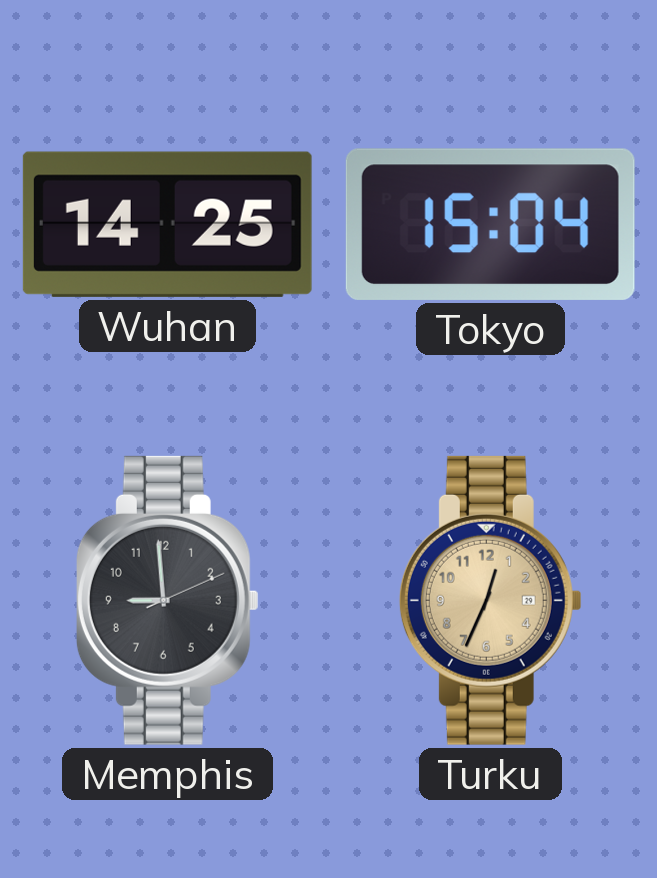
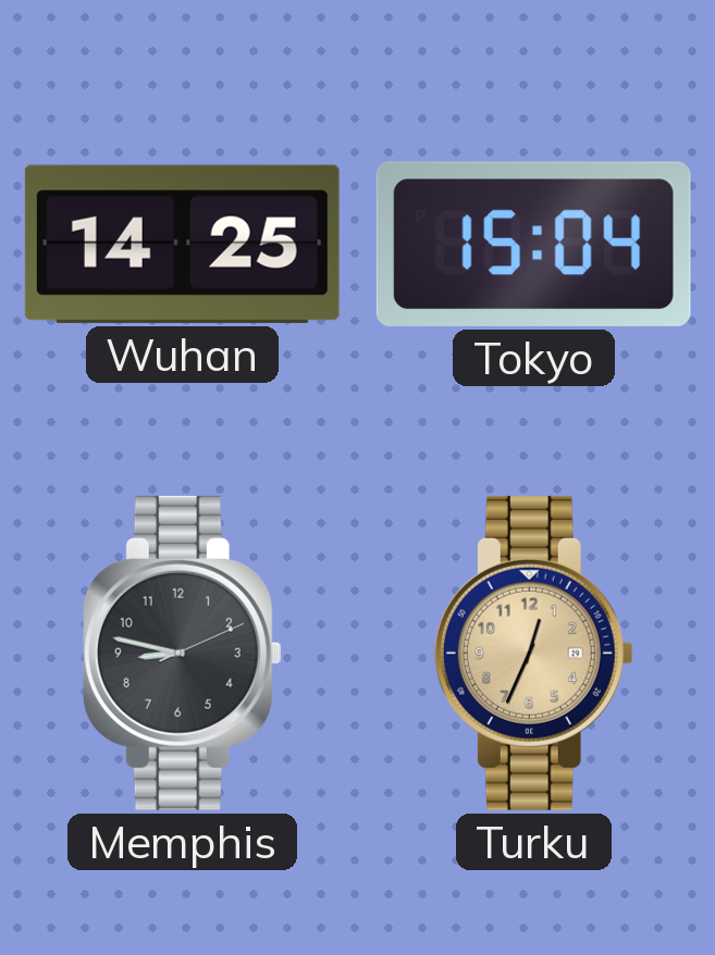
Memphis: 8:59 -> 8:47 (182, 653)
